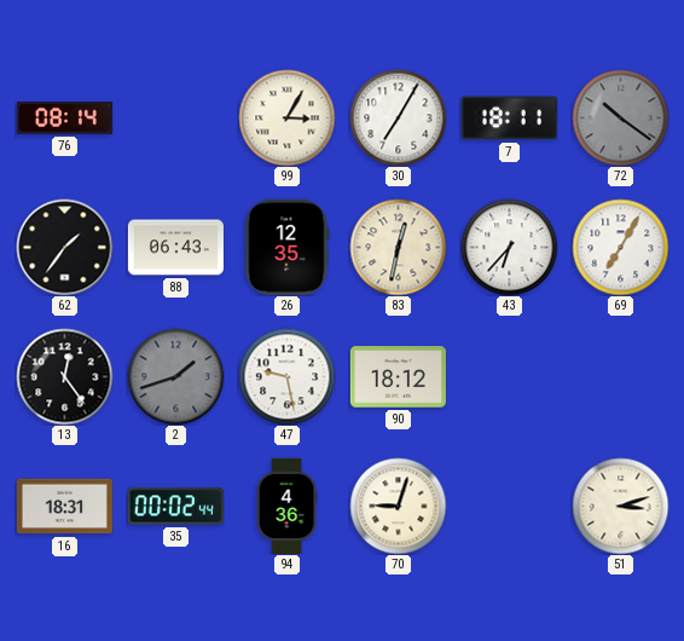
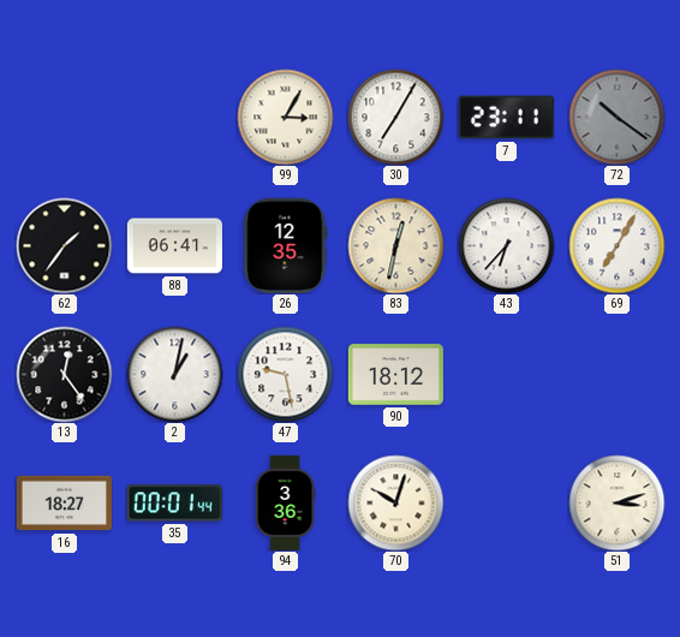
76: 08:14 -> none (64, 119)
7: 18:11 -> 23:11 (506, 118)
88: 06:43 -> 06:41 (174, 246)
2: 1:42 -> 1:02 (174, 374)
2 dial: grey -> white (174, 374)
16: 18:31 -> 18:27 (64, 504)
35: 00:02 -> 00:01 (174, 504)
94: 4:36 -> 3:36 (285, 502)
70: 9:03 -> 10:03 (395, 502)
